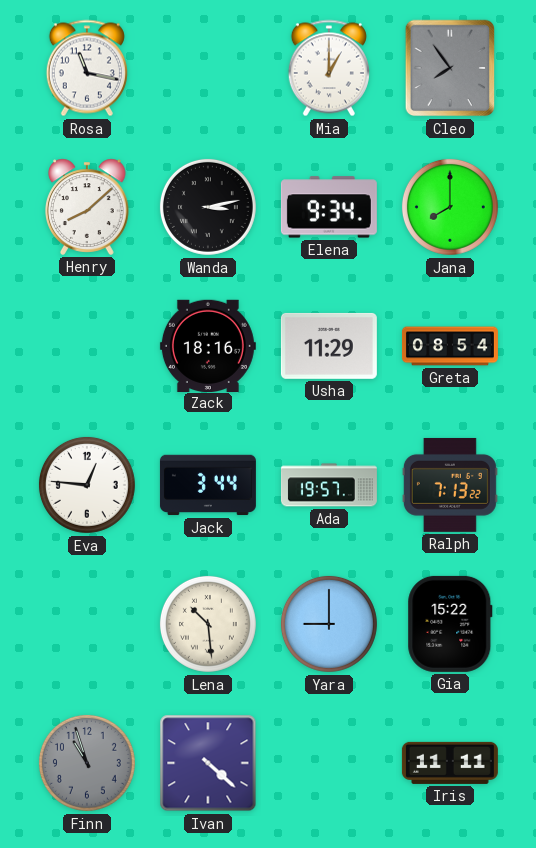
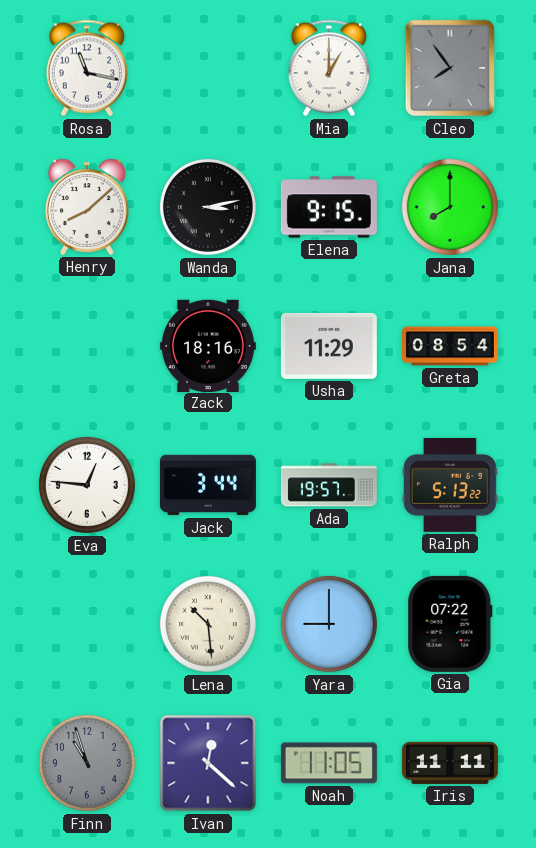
Elena: 9:34 -> 9:15 (329, 207)
Ralph: 7:13 -> 5:13 (450, 485)
Gia: 15:22 -> 07:22 (450, 624)
Ivan: 4:22 -> 12:22 (208, 763)
Noah: none -> 11:05 (329, 763)
